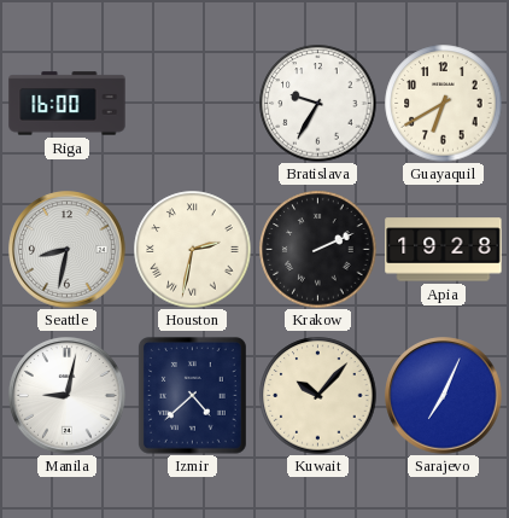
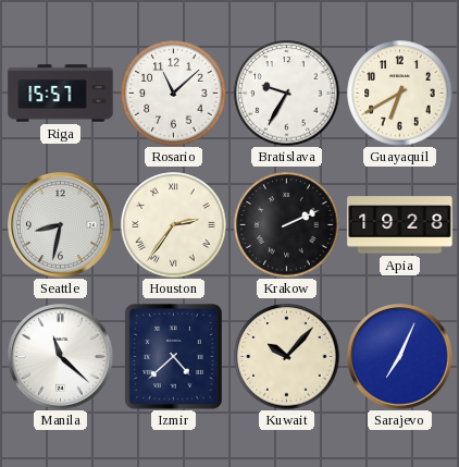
Riga: 16:00 -> 15:57 (61, 94)
Rosario: none -> 11:08 (174, 94)
Houston: 2:32 -> 2:36 (174, 225)
Manila: 9:02 -> 11:22 (61, 357)
